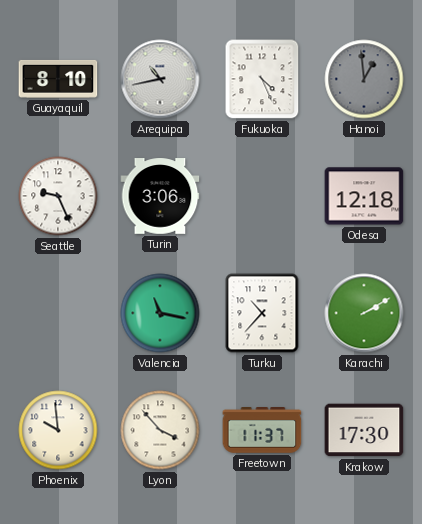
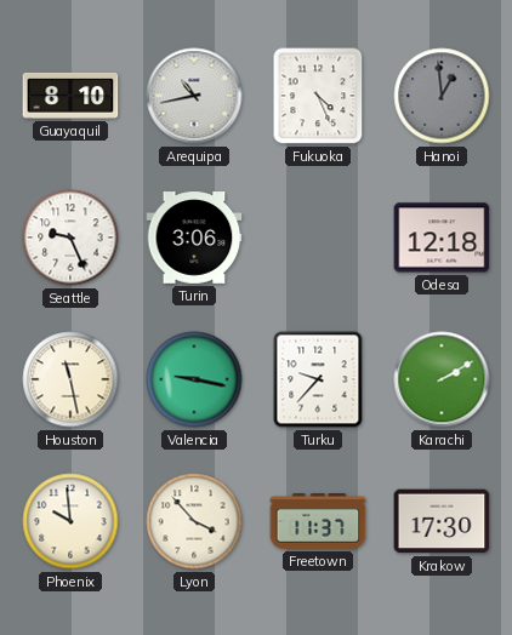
Houston: none -> 11:28 (70, 379)
Valencia: 11:17 -> 9:17 (194, 379)
Turku: 10:37 -> 9:37 (318, 379)
